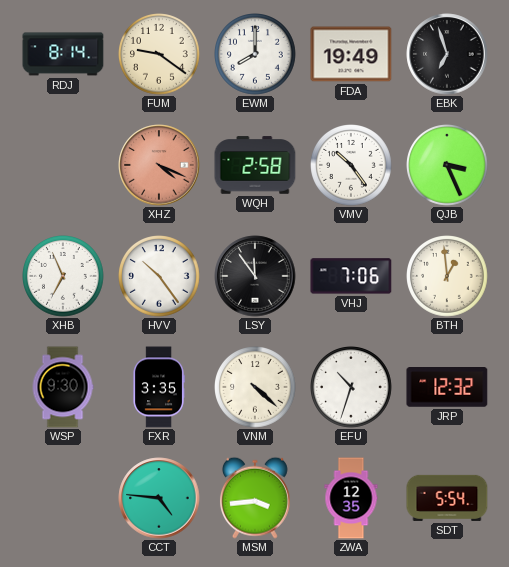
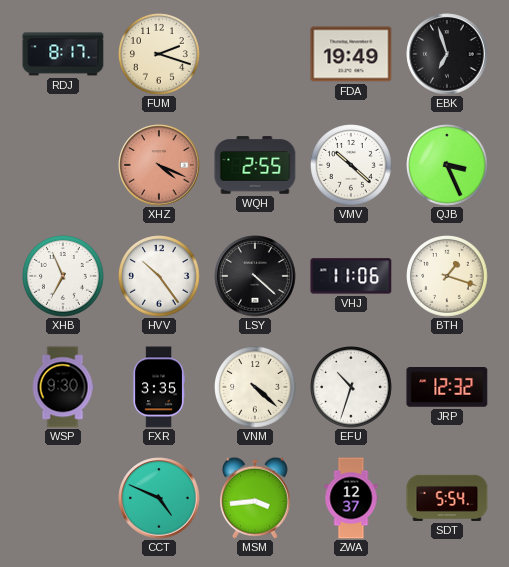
RDJ: 8:14 -> 8:17 (63, 54)
FUM: 9:21 -> 2:18 (160, 55)
EWM: 8:00 -> none (256, 55)
WQH: 2:58 -> 2:55 (255, 165)
VMV: 10:24 -> 10:22 (352, 166)
LSY: 11:54 -> 4:22 (255, 276)
VHJ: 7:06 -> 11:06 (351, 276)
BTH: 12:59 -> 1:18 (448, 277)
CCT: 4:46 -> 4:49 (159, 498)
ZWA: 12:35 -> 12:37 (351, 498)
